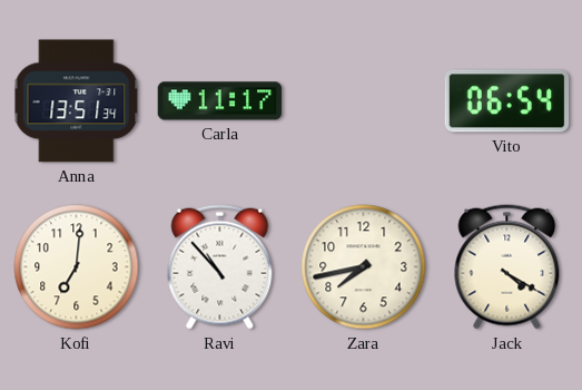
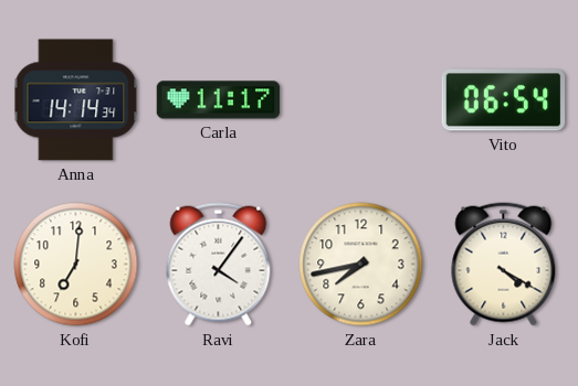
Anna: 13:51 -> 14:14 (76, 100)
Ravi: 10:53 -> 4:06 (219, 265)
